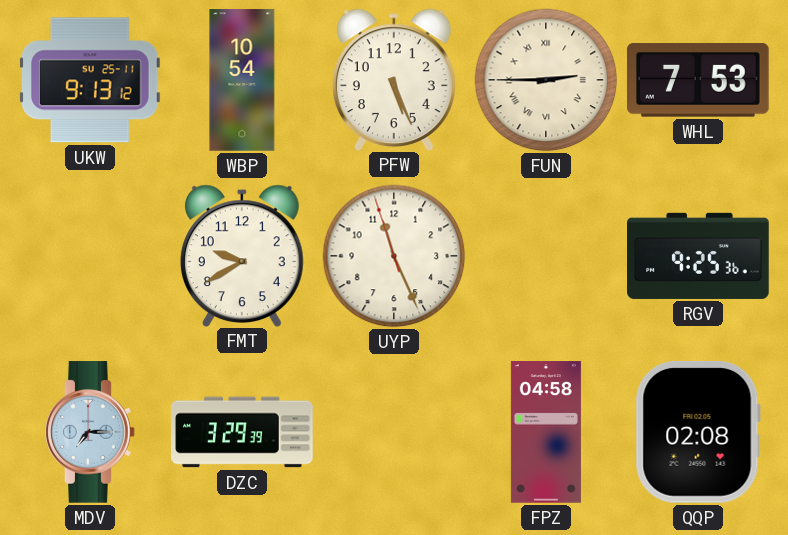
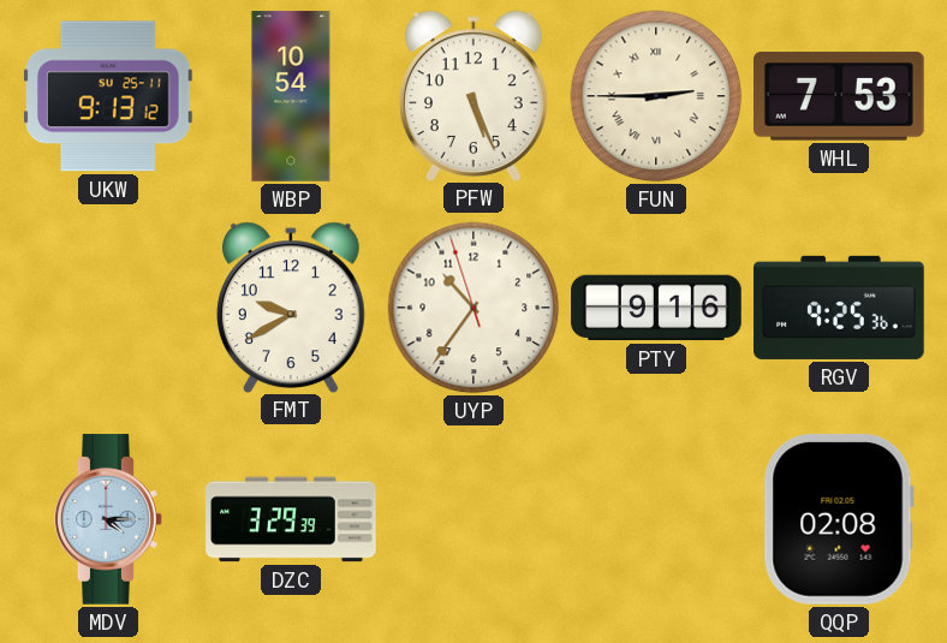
UYP: 11:25 -> 10:35 (473, 308)
PTY: none -> 9:16 (656, 308)
MDV: 7:15 -> 4:15 (108, 519)
FPZ: 04:58 -> none (546, 432)
